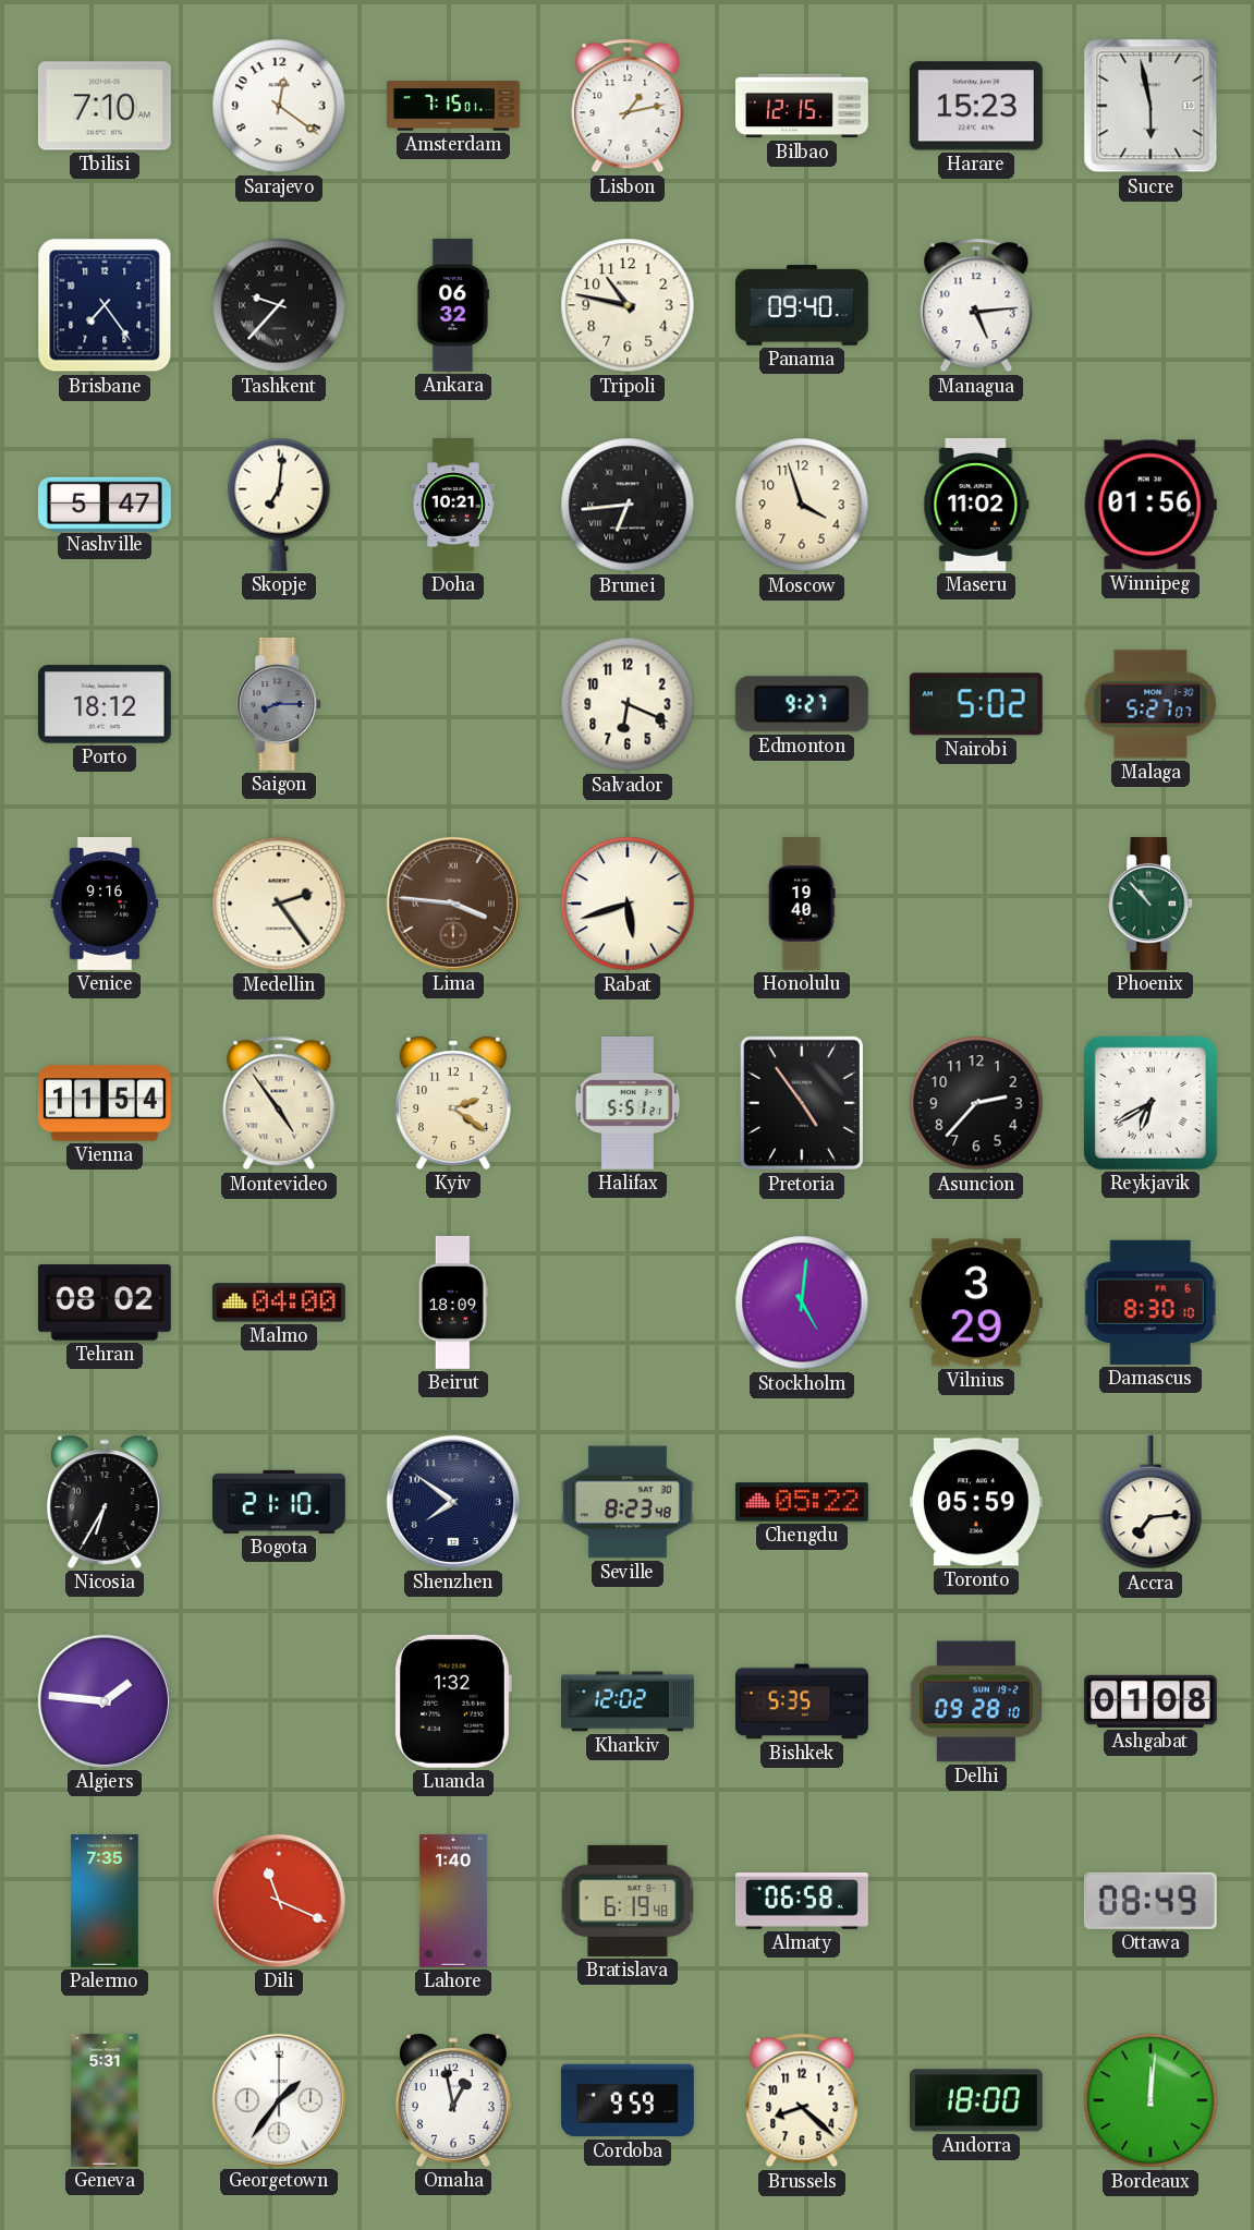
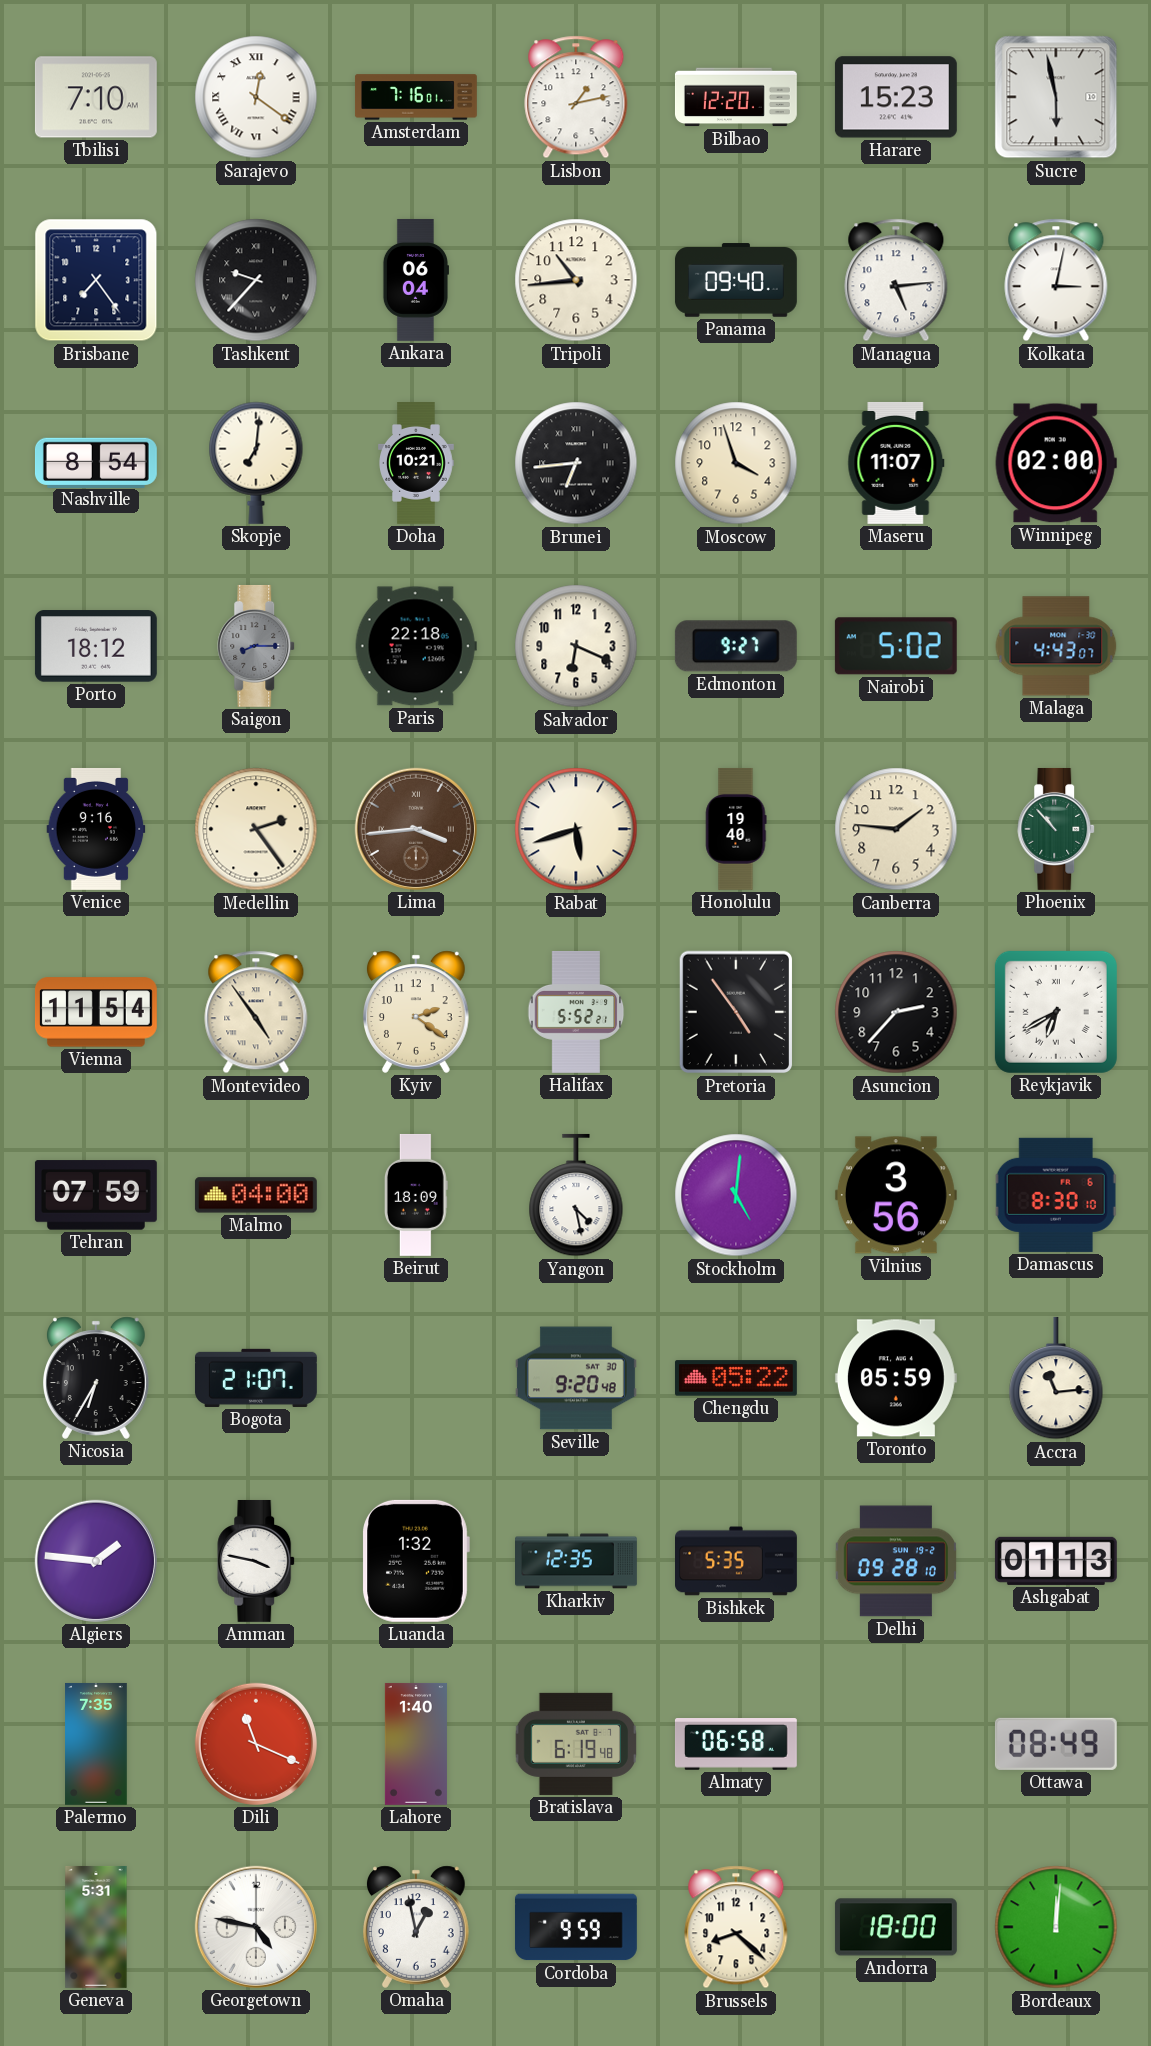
Sarajevo numerals: Arabic -> Roman (256, 97)
Amsterdam: 7:15 -> 7:16 (416, 97)
Bilbao: 12:15 -> 12:20 (736, 97)
Ankara: 06:32 -> 06:04 (415, 280)
Tripoli: 10:47 -> 10:44 (576, 280)
Kolkata: none -> 3:02 (1056, 280)
Nashville: 5:47 -> 8:54 (96, 462)
Maseru: 11:02 -> 11:07 (896, 463)
Winnipeg: 01:56 -> 02:00 (1056, 463)
Paris: none -> 22:18 (416, 646)
Malaga: 5:27 -> 4:43 (1056, 646)
Lima: 3:46 -> 3:44 (416, 829)
Canberra: none -> 1:46 (896, 829)
Halifax: 5:51 -> 5:52 (576, 1012)
Tehran: 08:02 -> 07:59 (96, 1195)
Yangon: none -> 4:28 (576, 1195)
Vilnius: 3:29 -> 3:56 (896, 1195)
Bogota: 21:10 -> 21:07 (256, 1378)
Shenzhen: 7:51 -> none (453, 1502)
Seville: 8:23 -> 9:20 (576, 1378)
Accra: 7:14 -> 11:14 (1056, 1378)
Amman: none -> 3:47 (257, 1561)
Kharkiv: 12:02 -> 12:35 (577, 1561)
Ashgabat: 01:08 -> 01:13 (1056, 1561)
Georgetown: 1:36 -> 4:47 (256, 1927)
